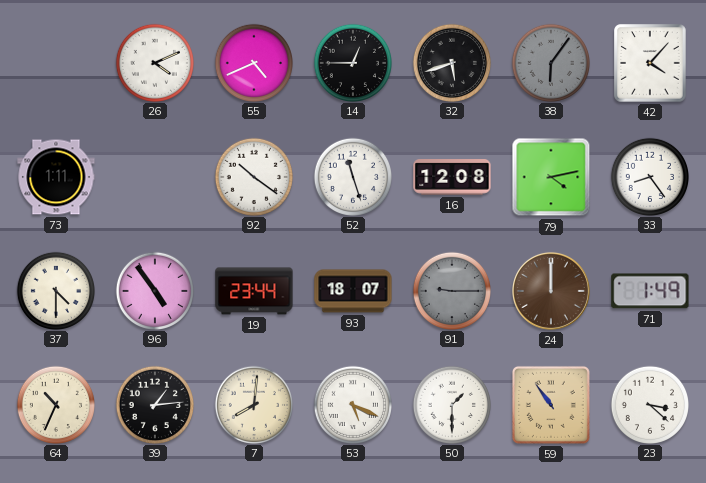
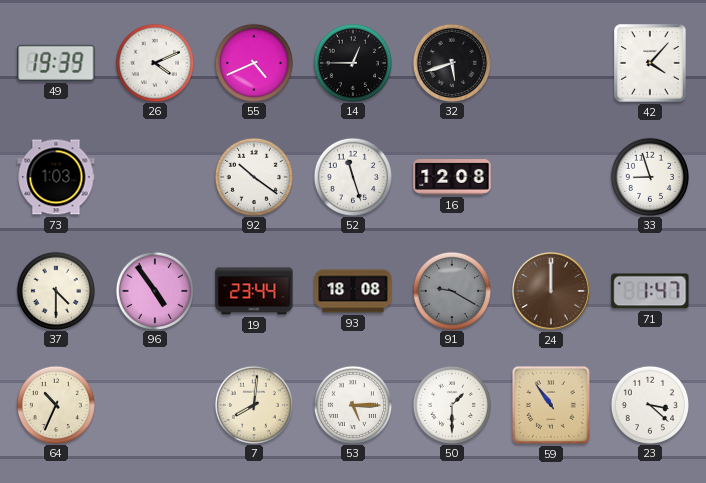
49: none -> 19:39 (56, 63)
38: 6:06 -> none (550, 62)
73: 1:11 -> 1:03 (56, 177)
79: 4:13 -> none (551, 177)
33: 8:24 -> 8:57 (649, 176)
93: 18:07 -> 18:08 (353, 291)
91: 9:15 -> 9:20 (451, 290)
71: 1:49 -> 1:47 (650, 291)
39: 1:14 -> none (154, 404)
53: 5:19 -> 5:15 (352, 404)
